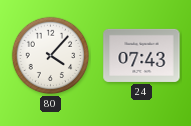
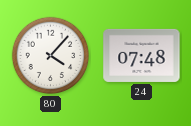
24: 07:43 -> 07:48 (142, 55)
